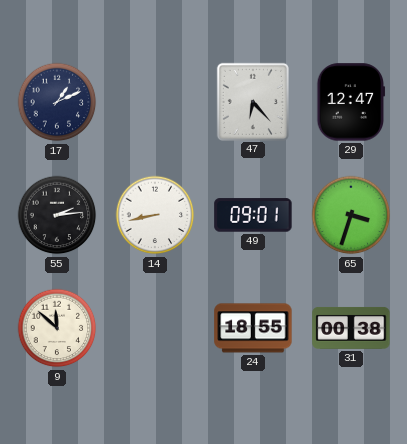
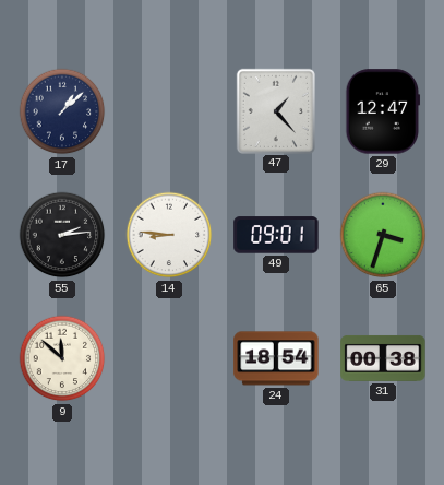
17: 1:11 -> 1:08 (62, 111)
47: 6:23 -> 1:23 (275, 110)
14: 8:43 -> 8:46 (169, 235)
24: 18:55 -> 18:54 (276, 358)
